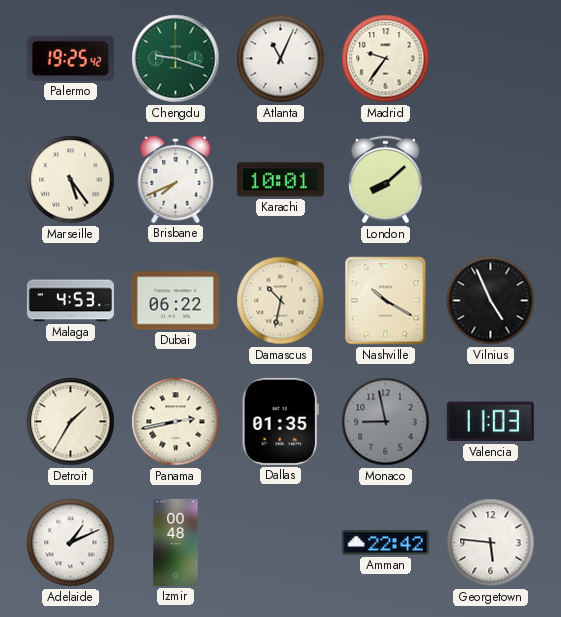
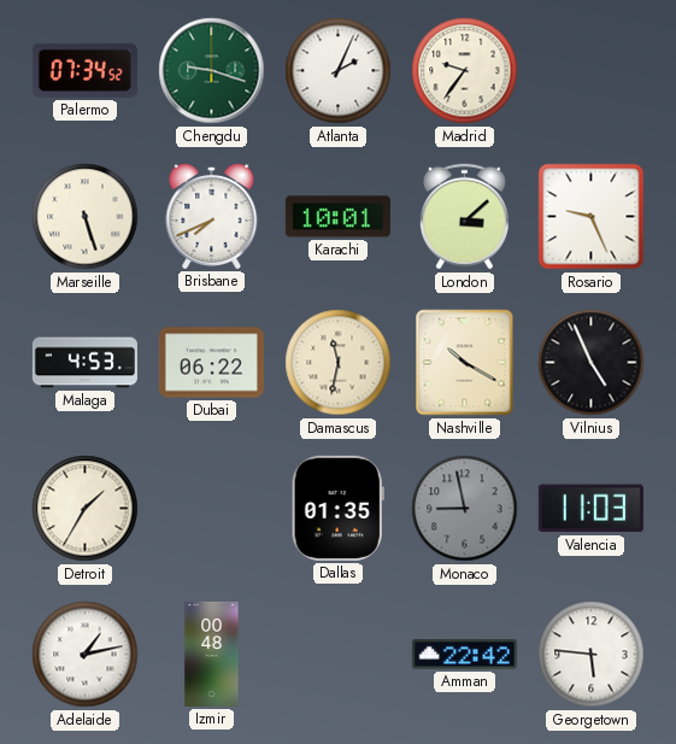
Palermo: 19:25 -> 07:34 (84, 70)
Atlanta: 11:04 -> 2:04 (339, 71)
Marseille: 5:24 -> 5:27 (86, 217)
London: 8:08 -> 3:08 (464, 217)
Rosario: none -> 9:26 (592, 217)
Damascus: 10:32 -> 11:32 (339, 363)
Panama: 2:43 -> none (176, 422)
Adelaide: 1:11 -> 1:13 (86, 655)
